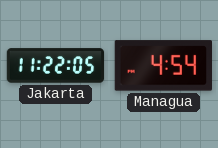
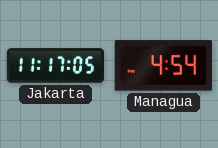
Jakarta: 11:22 -> 11:17 (56, 66)
